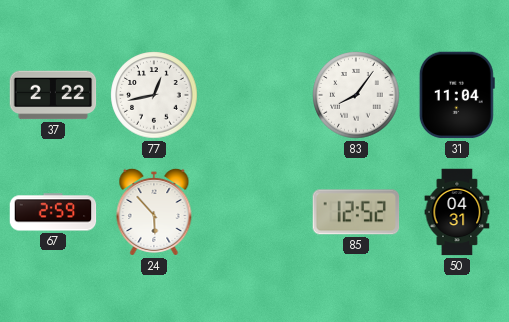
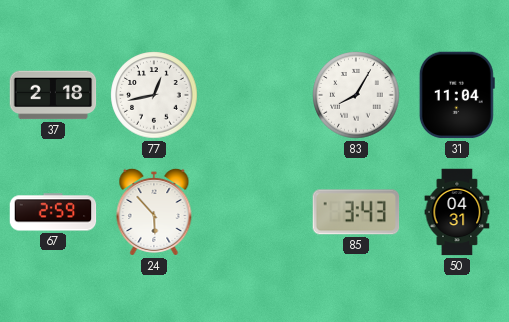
37: 2:22 -> 2:18 (53, 95)
83: 8:06 -> 8:05 (356, 95)
85: 12:52 -> 3:43 (356, 212)
